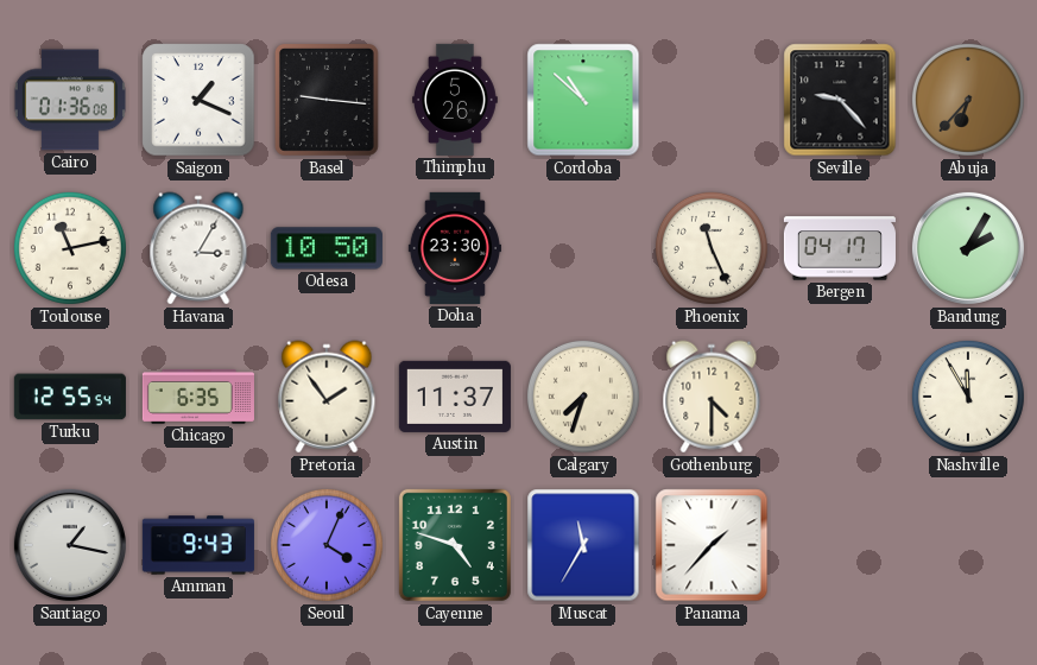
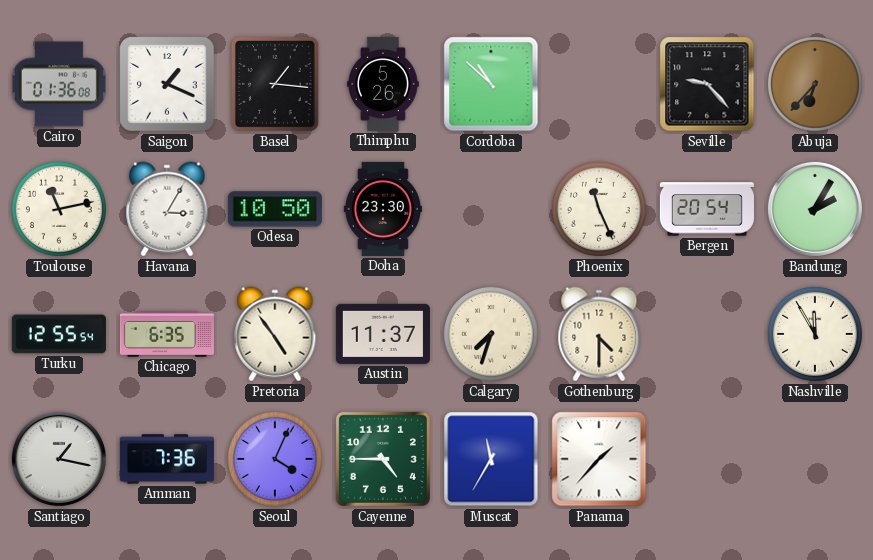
Basel: 9:16 -> 1:16 (275, 84)
Bergen: 04:17 -> 20:54 (707, 209)
Pretoria: 1:54 -> 4:54 (275, 334)
Amman: 9:43 -> 7:36 (167, 459)
Cayenne: 4:48 -> 4:45 (383, 459)
